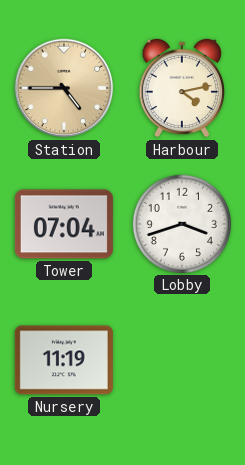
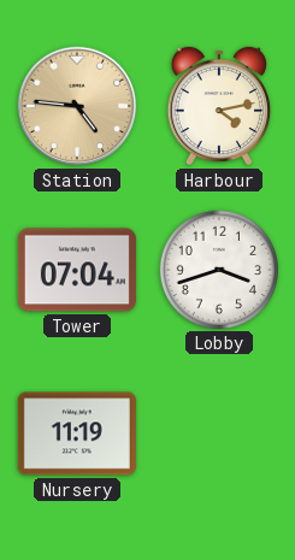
Station: 4:45 -> 4:46 (77, 106)
